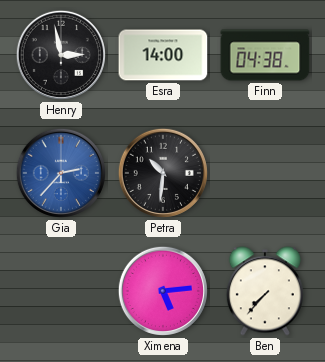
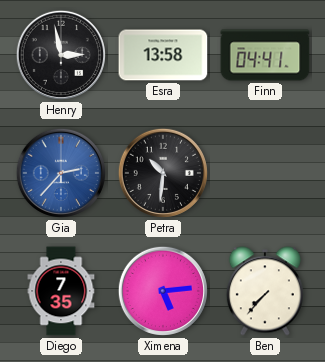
Esra: 14:00 -> 13:58 (163, 55)
Finn: 04:38 -> 04:41 (265, 55)
Diego: none -> 7:35 (61, 291)
